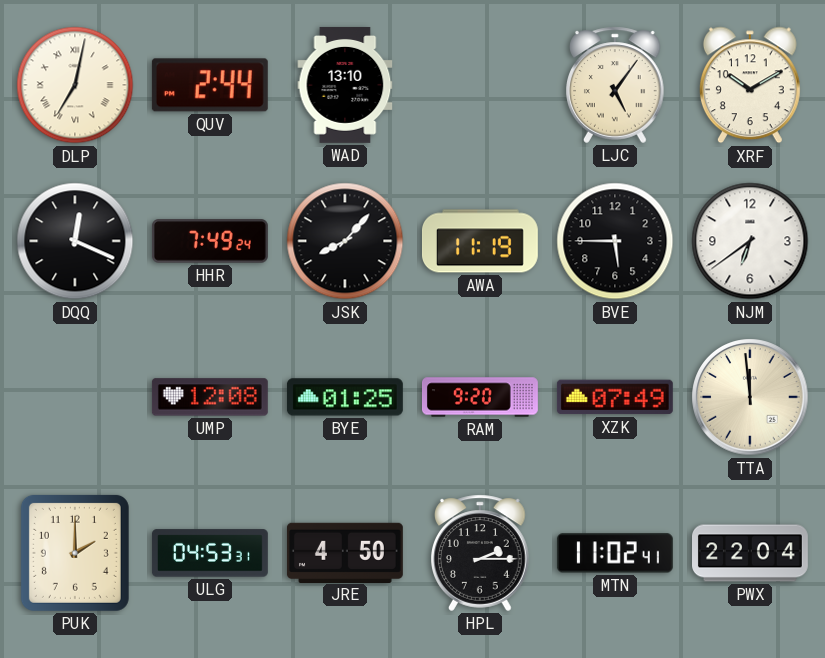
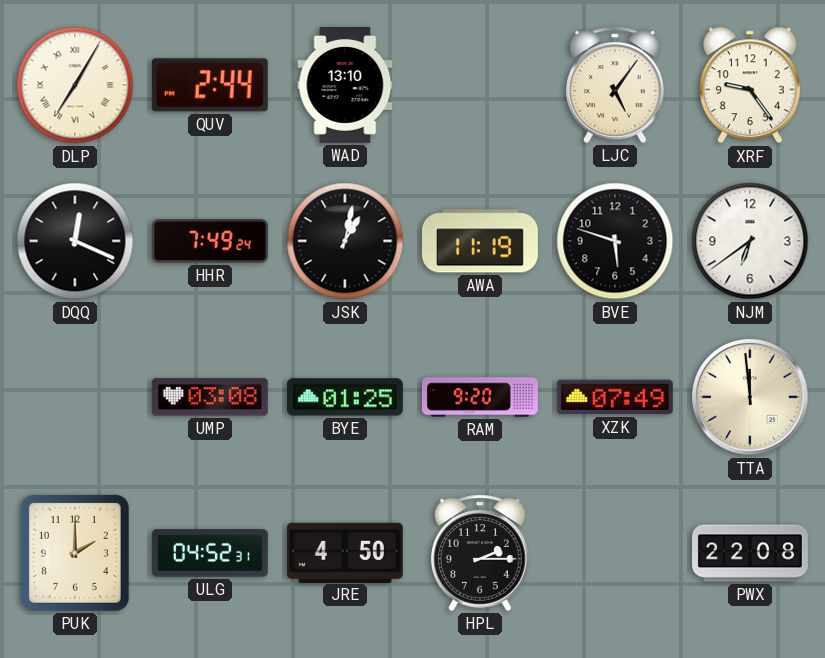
DLP: 7:02 -> 7:05 (75, 85)
XRF: 10:10 -> 9:24 (750, 85)
JSK: 8:07 -> 1:02 (345, 241)
BVE: 5:45 -> 5:48 (615, 241)
UMP: 12:08 -> 03:08 (210, 397)
ULG: 04:53 -> 04:52 (210, 553)
MTN: 11:02 -> none (615, 553)
PWX: 22:04 -> 22:08 (751, 553)
